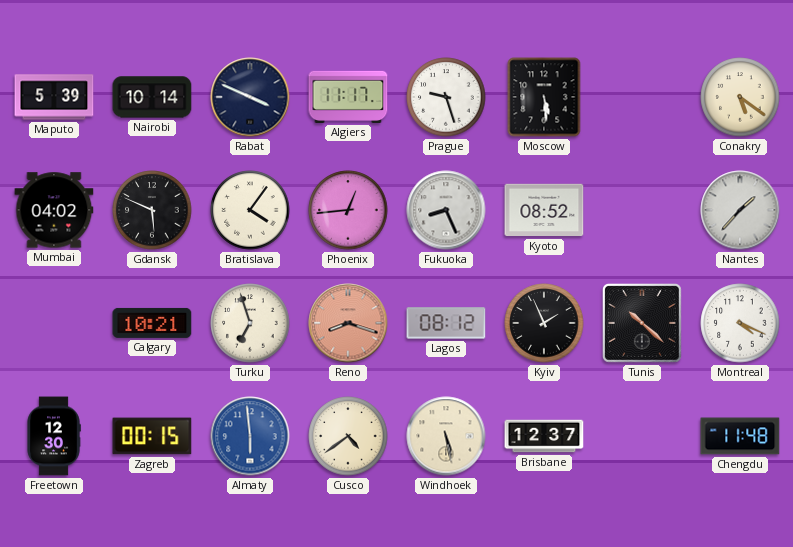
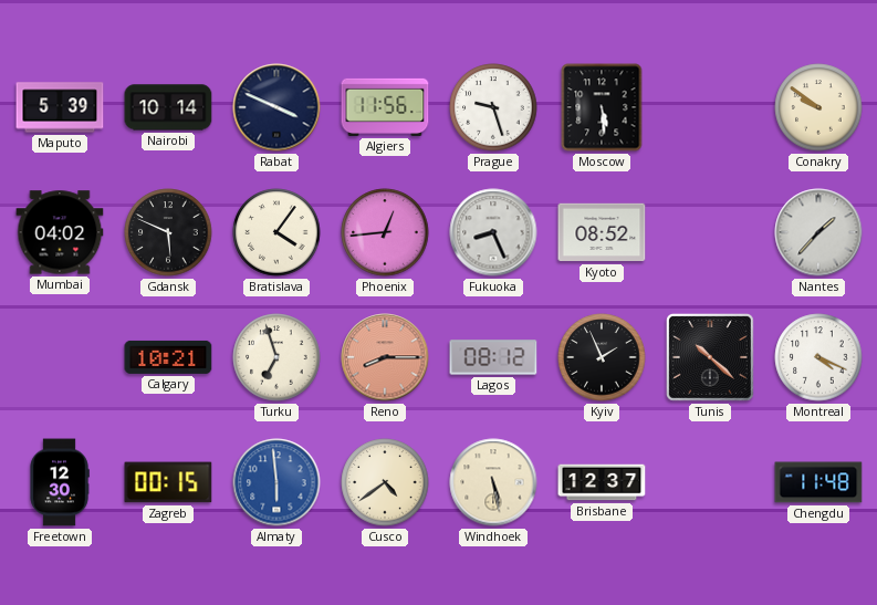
Algiers: 11:17 -> 11:56 (385, 107)
Conakry: 5:21 -> 9:51 (818, 107)
Reno: 8:18 -> 8:15 (385, 357)
